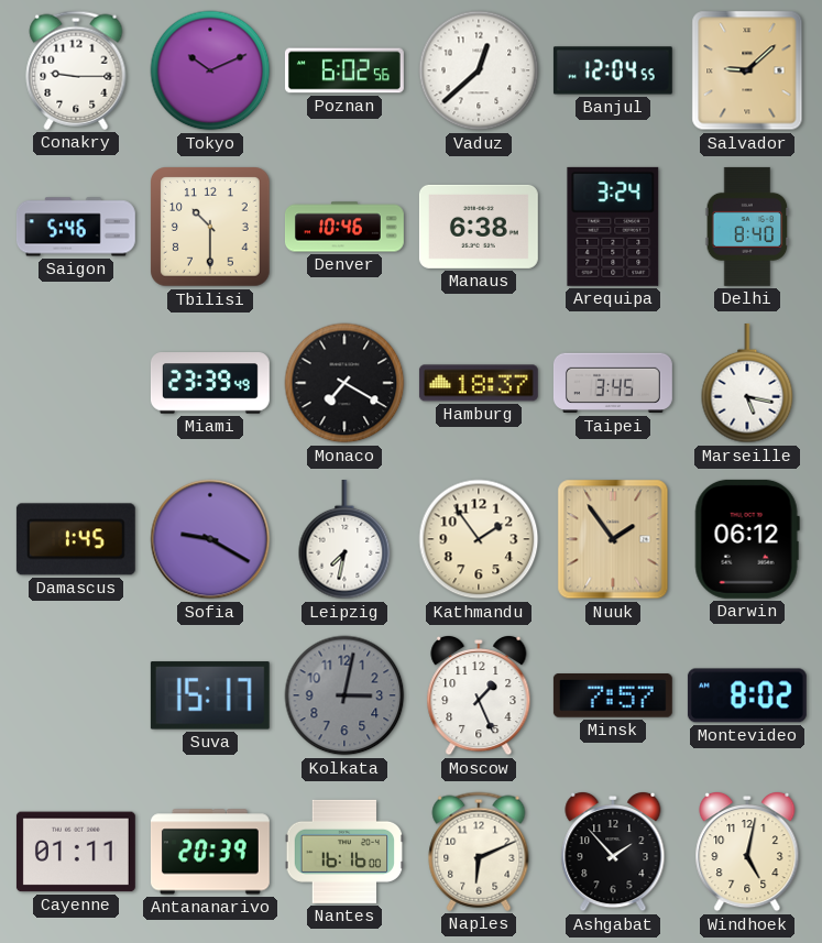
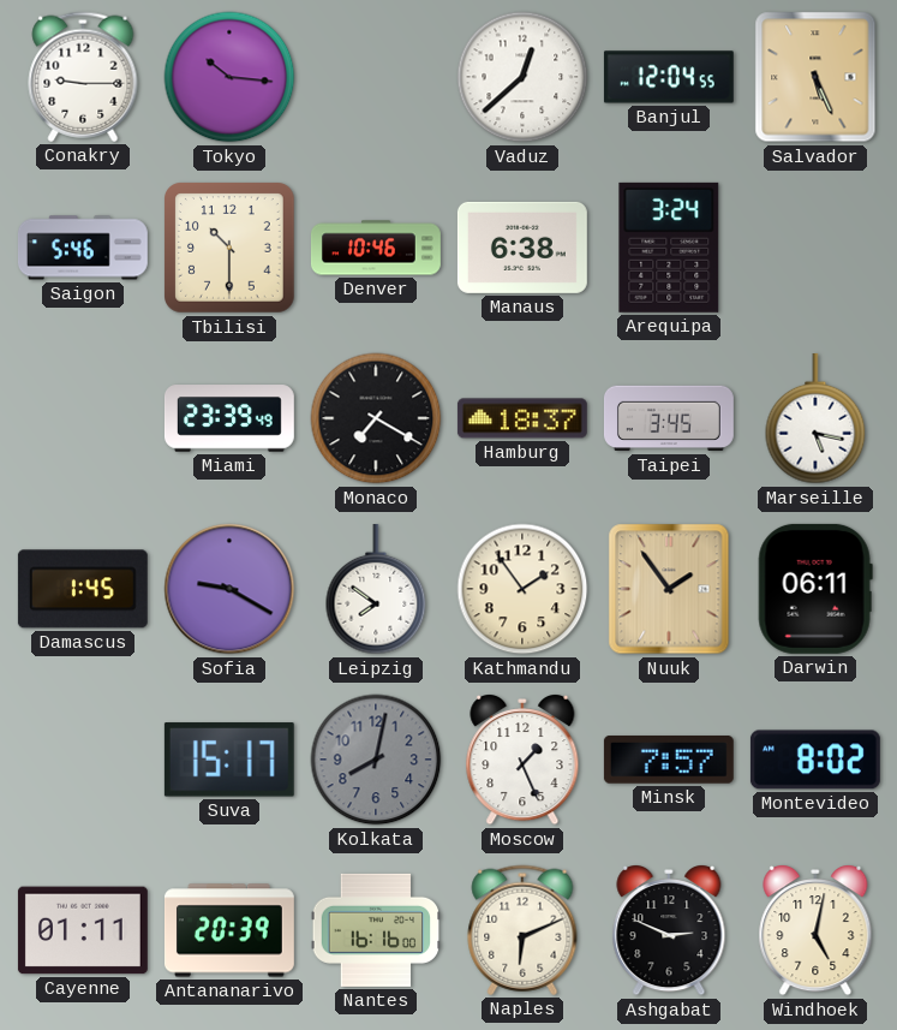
Tokyo: 10:11 -> 10:16 (229, 77)
Poznan: 6:02 -> none (344, 70)
Salvador: 9:08 -> 5:26 (815, 77)
Delhi: 8:40 -> none (747, 227)
Leipzig: 7:32 -> 7:51 (376, 589)
Darwin: 06:12 -> 06:11 (815, 589)
Kolkata: 3:02 -> 8:02 (376, 760)
Ashgabat: 1:53 -> 2:49 (669, 931)
